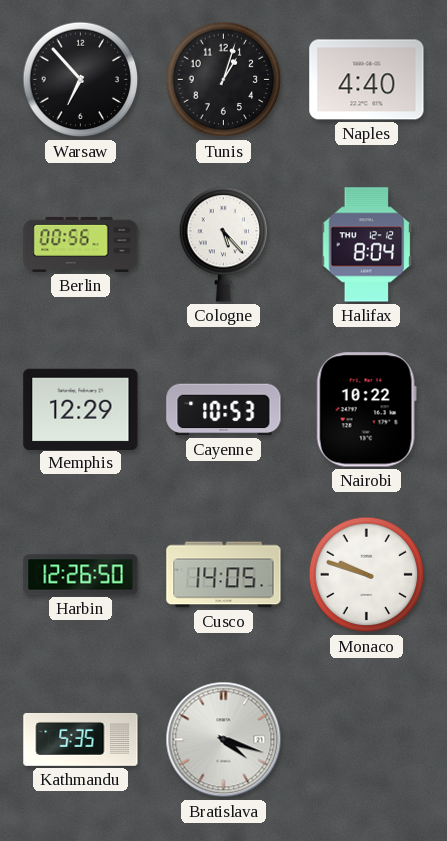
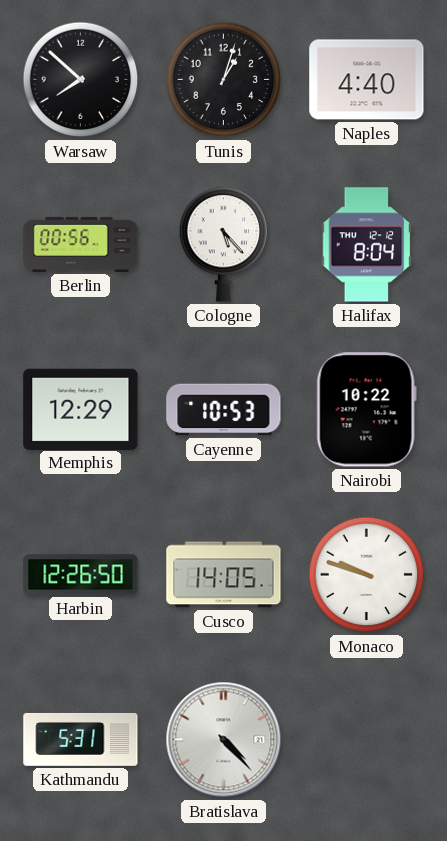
Warsaw: 6:53 -> 7:52 (81, 80)
Kathmandu: 5:35 -> 5:31 (81, 739)
Bratislava: 4:18 -> 4:23 (224, 740)
